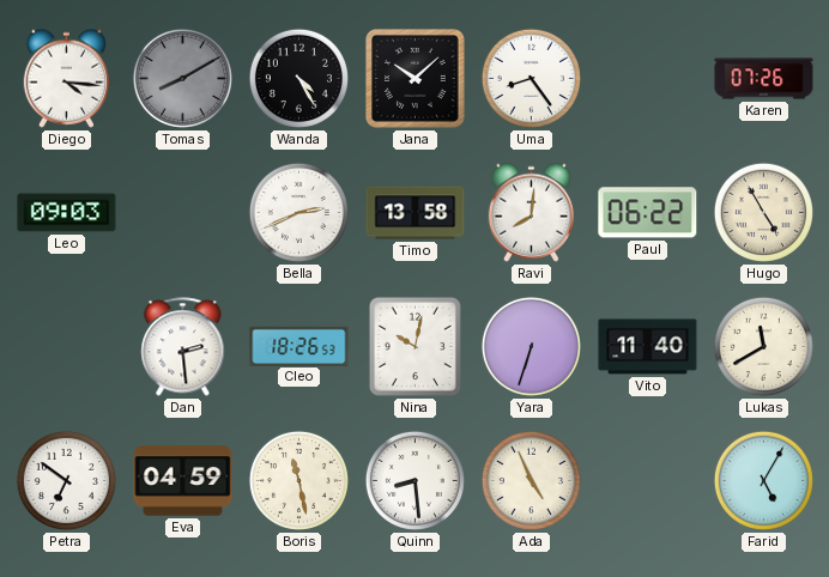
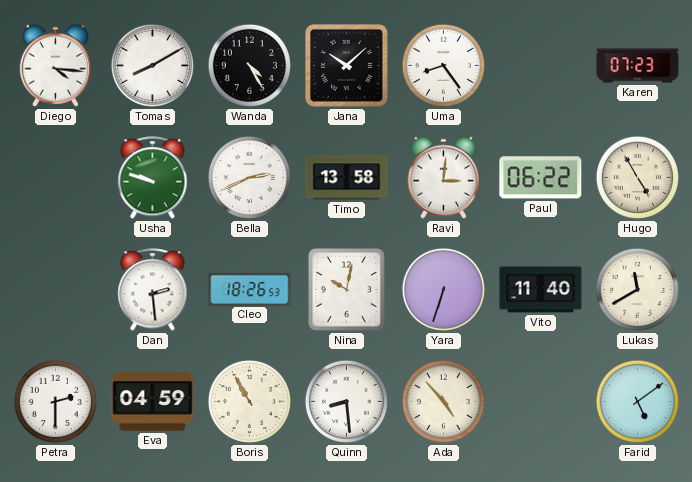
Tomas dial: grey -> white (152, 65)
Karen: 07:26 -> 07:23 (638, 66)
Leo: 09:03 -> none (67, 213)
Usha: none -> 9:48 (153, 178)
Ravi: 8:01 -> 3:01 (444, 177)
Petra: 6:51 -> 2:30 (55, 401)
Boris: 11:28 -> 10:55 (249, 401)
Ada: 4:56 -> 4:53 (443, 401)
Farid: 5:05 -> 5:09 (637, 401)
